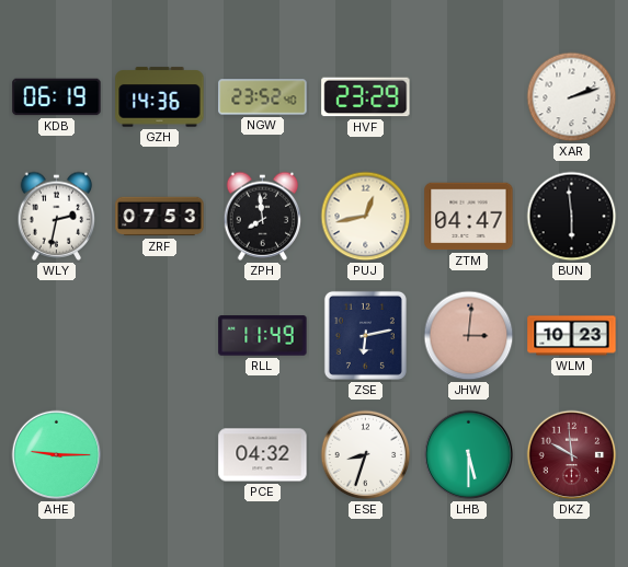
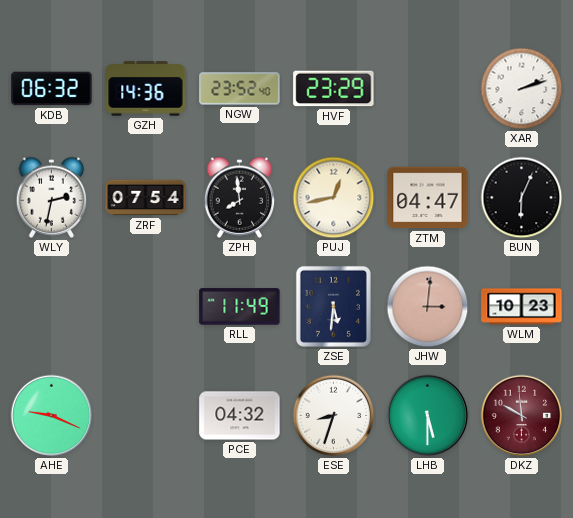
KDB: 06:19 -> 06:32 (52, 89)
ZRF: 07:53 -> 07:54 (146, 198)
BUN: 5:59 -> 6:04 (522, 198)
ZSE: 6:13 -> 5:31 (333, 306)
AHE: 9:15 -> 9:19 (52, 416)
